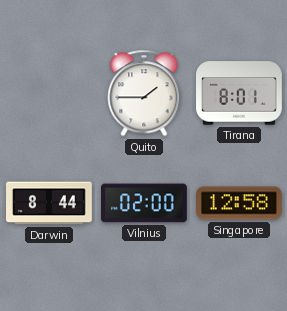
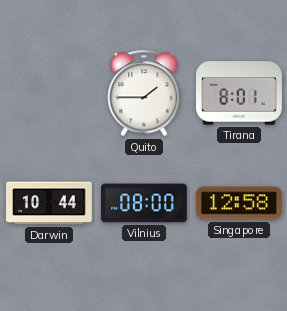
Darwin: 8:44 -> 10:44 (50, 203)
Vilnius: 02:00 -> 08:00 (145, 203)
